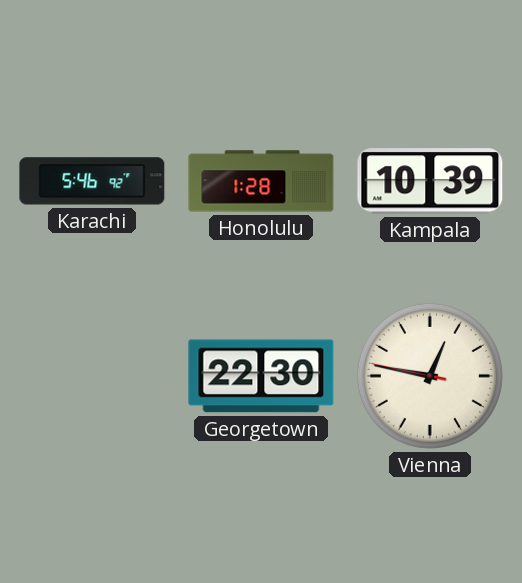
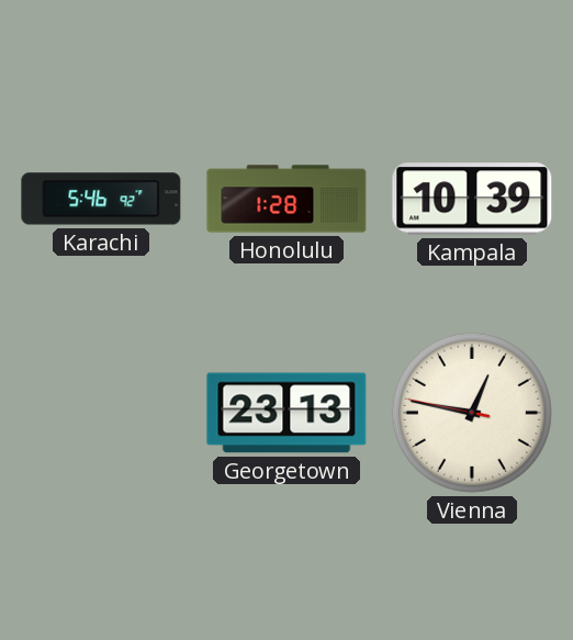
Georgetown: 22:30 -> 23:13 (286, 413)
